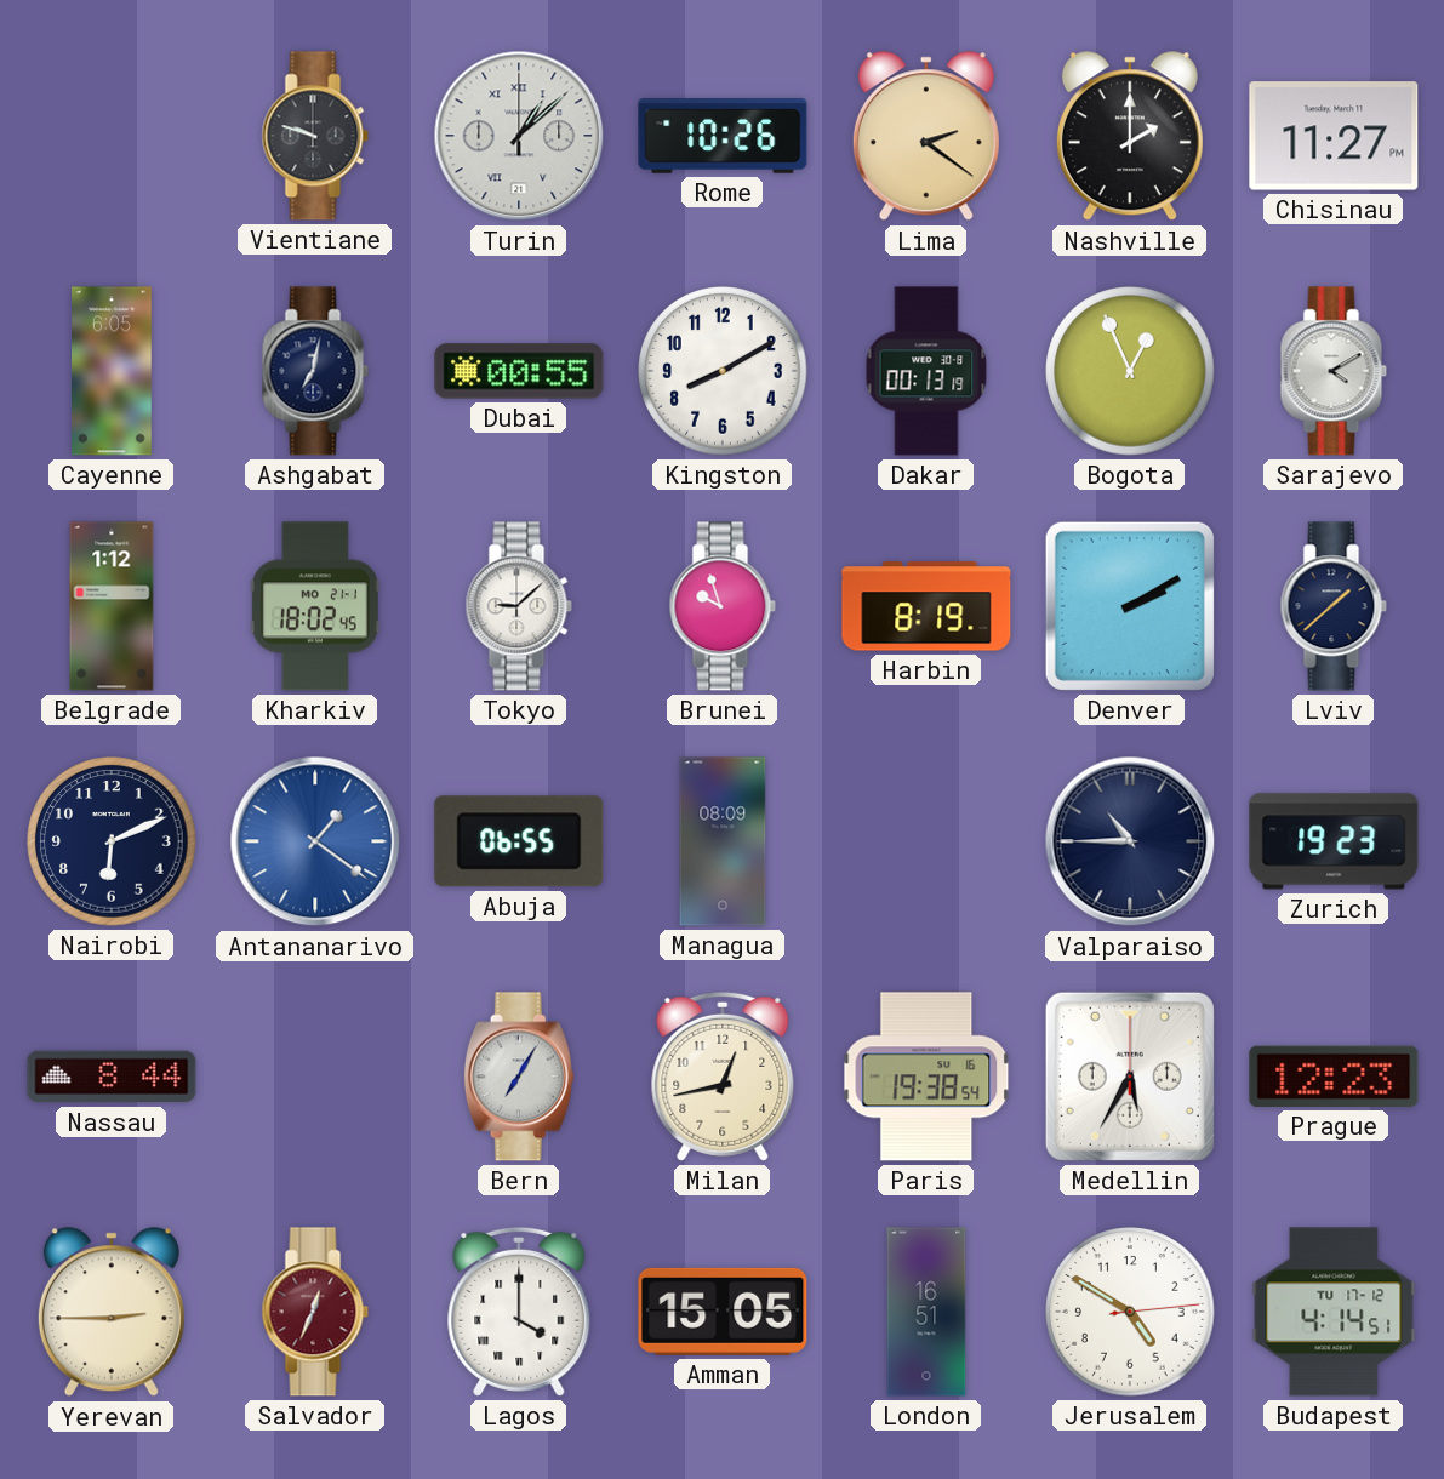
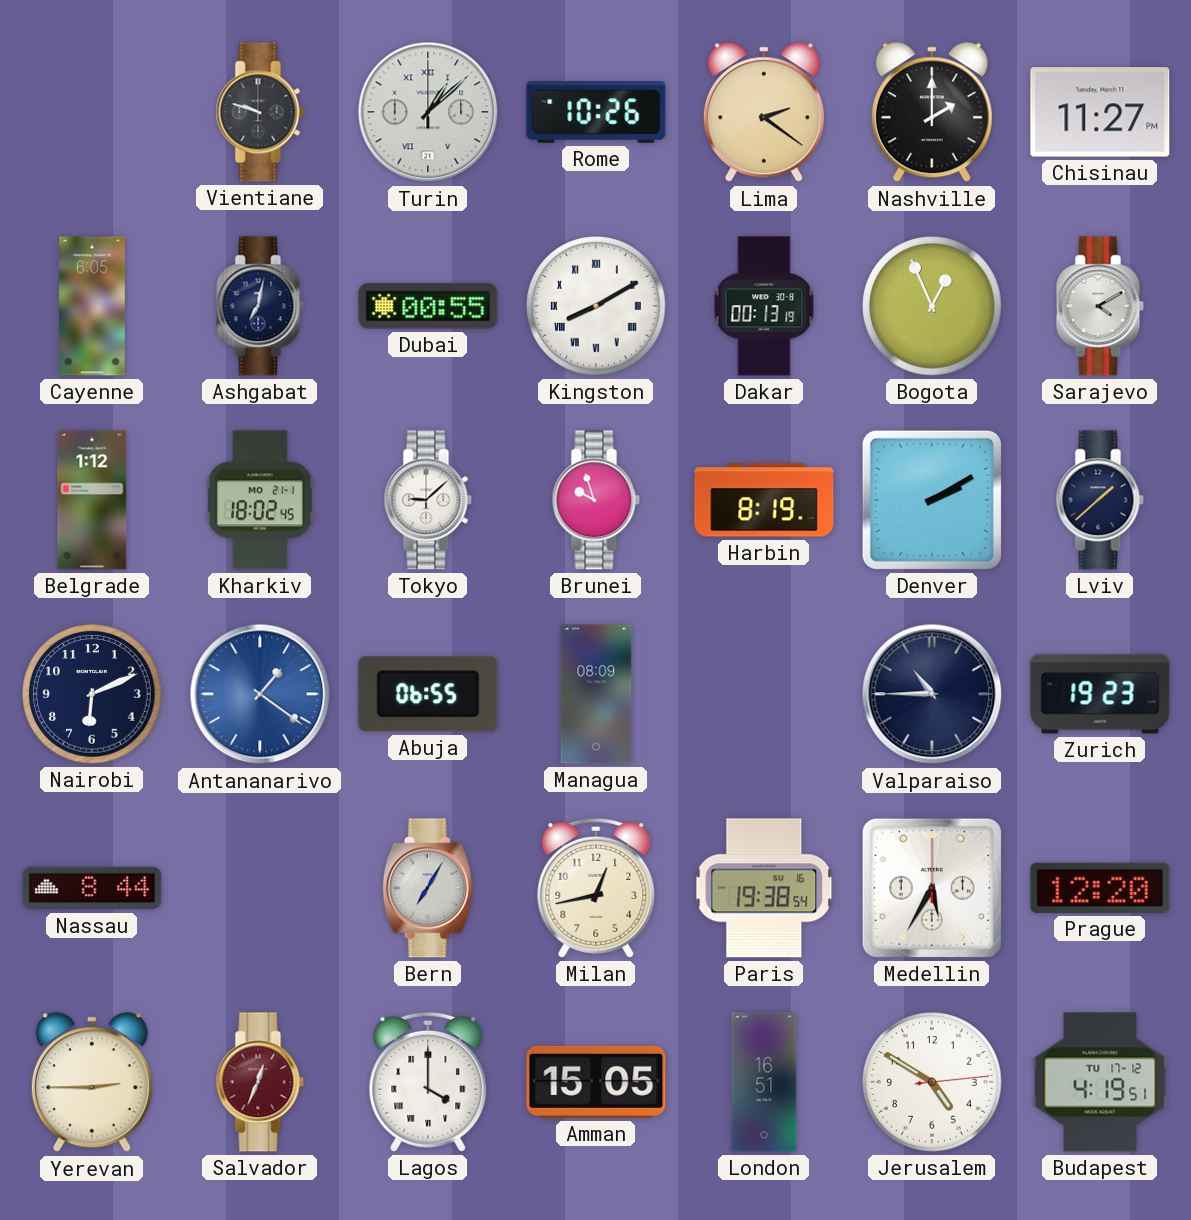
Kingston numerals: Arabic -> Roman (596, 306)
Prague: 12:23 -> 12:20 (1100, 888)
Budapest: 4:14 -> 4:19 (1100, 1082)
